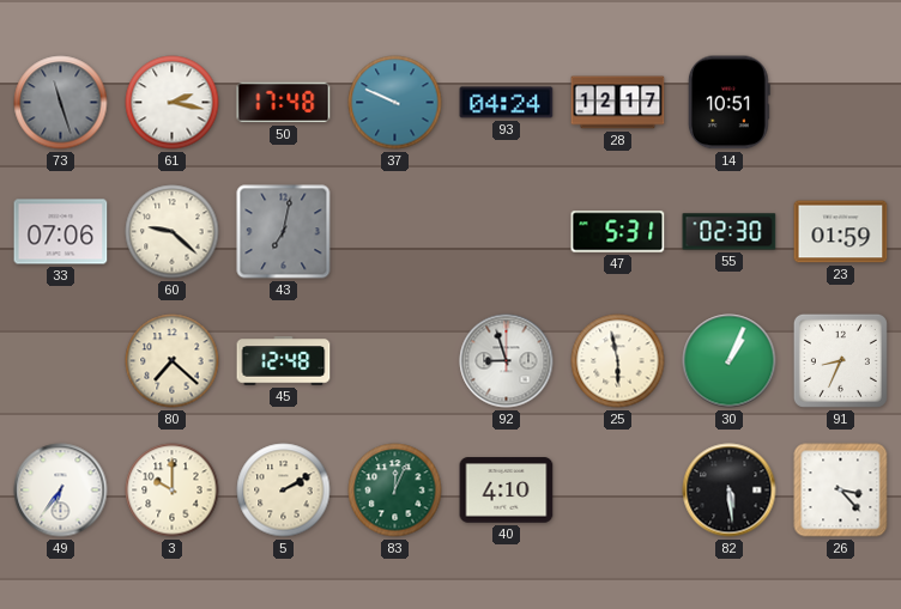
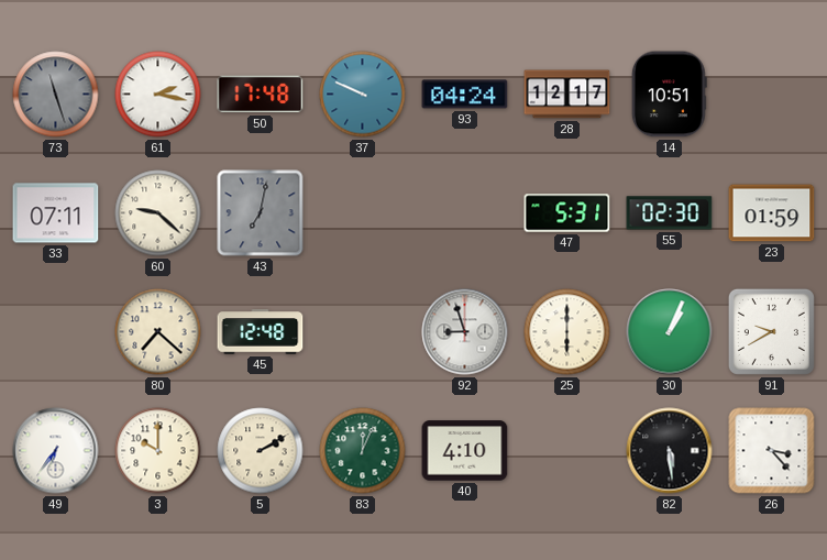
33: 07:06 -> 07:11 (56, 213)
25: 5:58 -> 6:00 (567, 332)
91: 8:34 -> 9:40 (771, 331)
